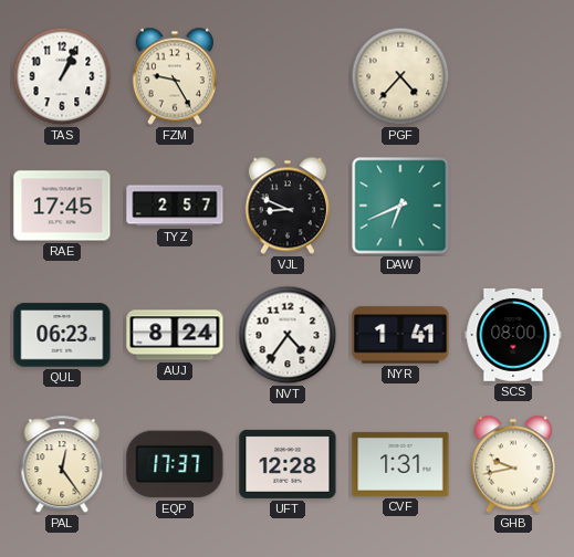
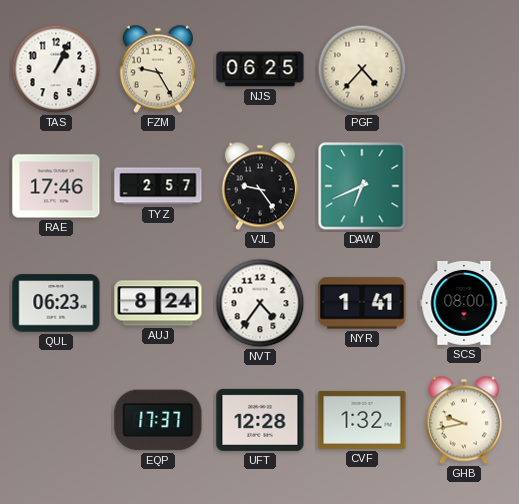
NJS: none -> 06:25 (260, 69)
RAE: 17:45 -> 17:46 (56, 186)
VJL: 8:49 -> 9:24 (260, 186)
PAL: 12:24 -> none (62, 465)
CVF: 1:31 -> 1:32 (362, 420)
